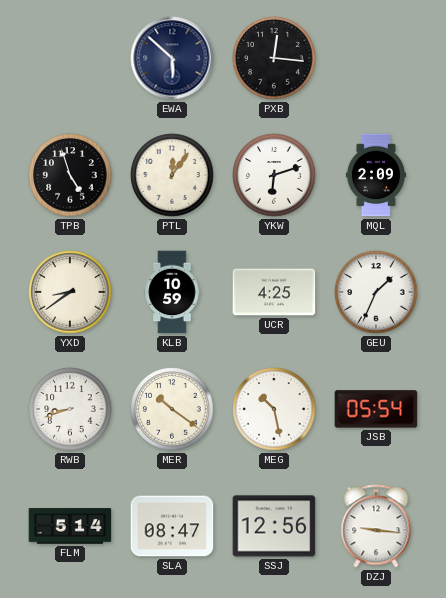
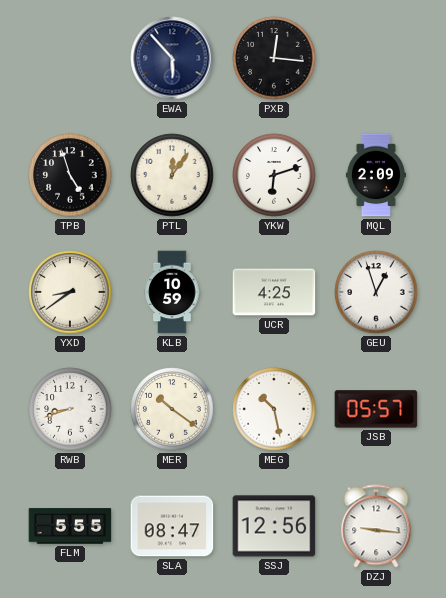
EWA: 5:52 -> 5:53 (172, 58)
GEU: 1:34 -> 12:57 (376, 292)
JSB: 05:54 -> 05:57 (376, 409)
FLM: 5:14 -> 5:55 (70, 526)
